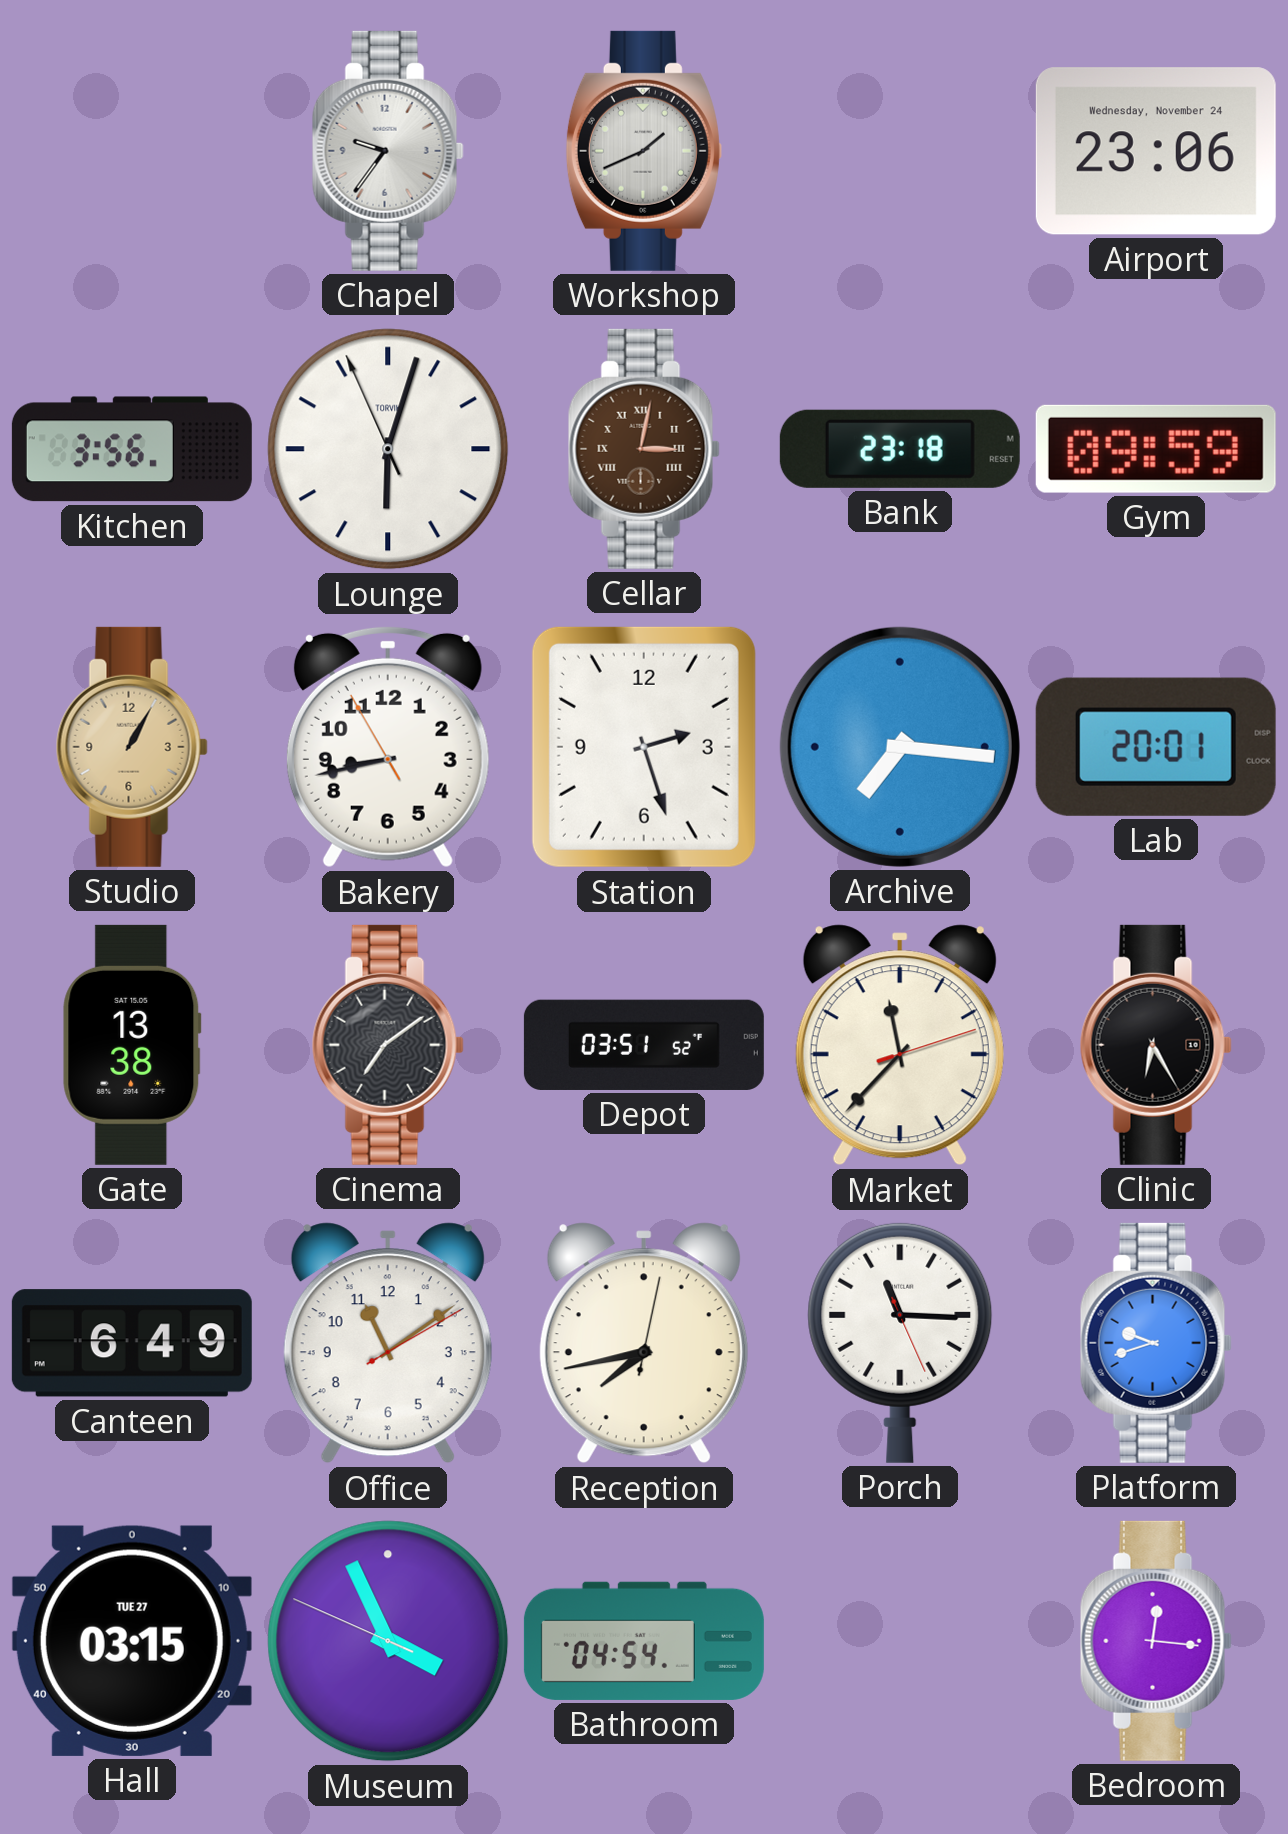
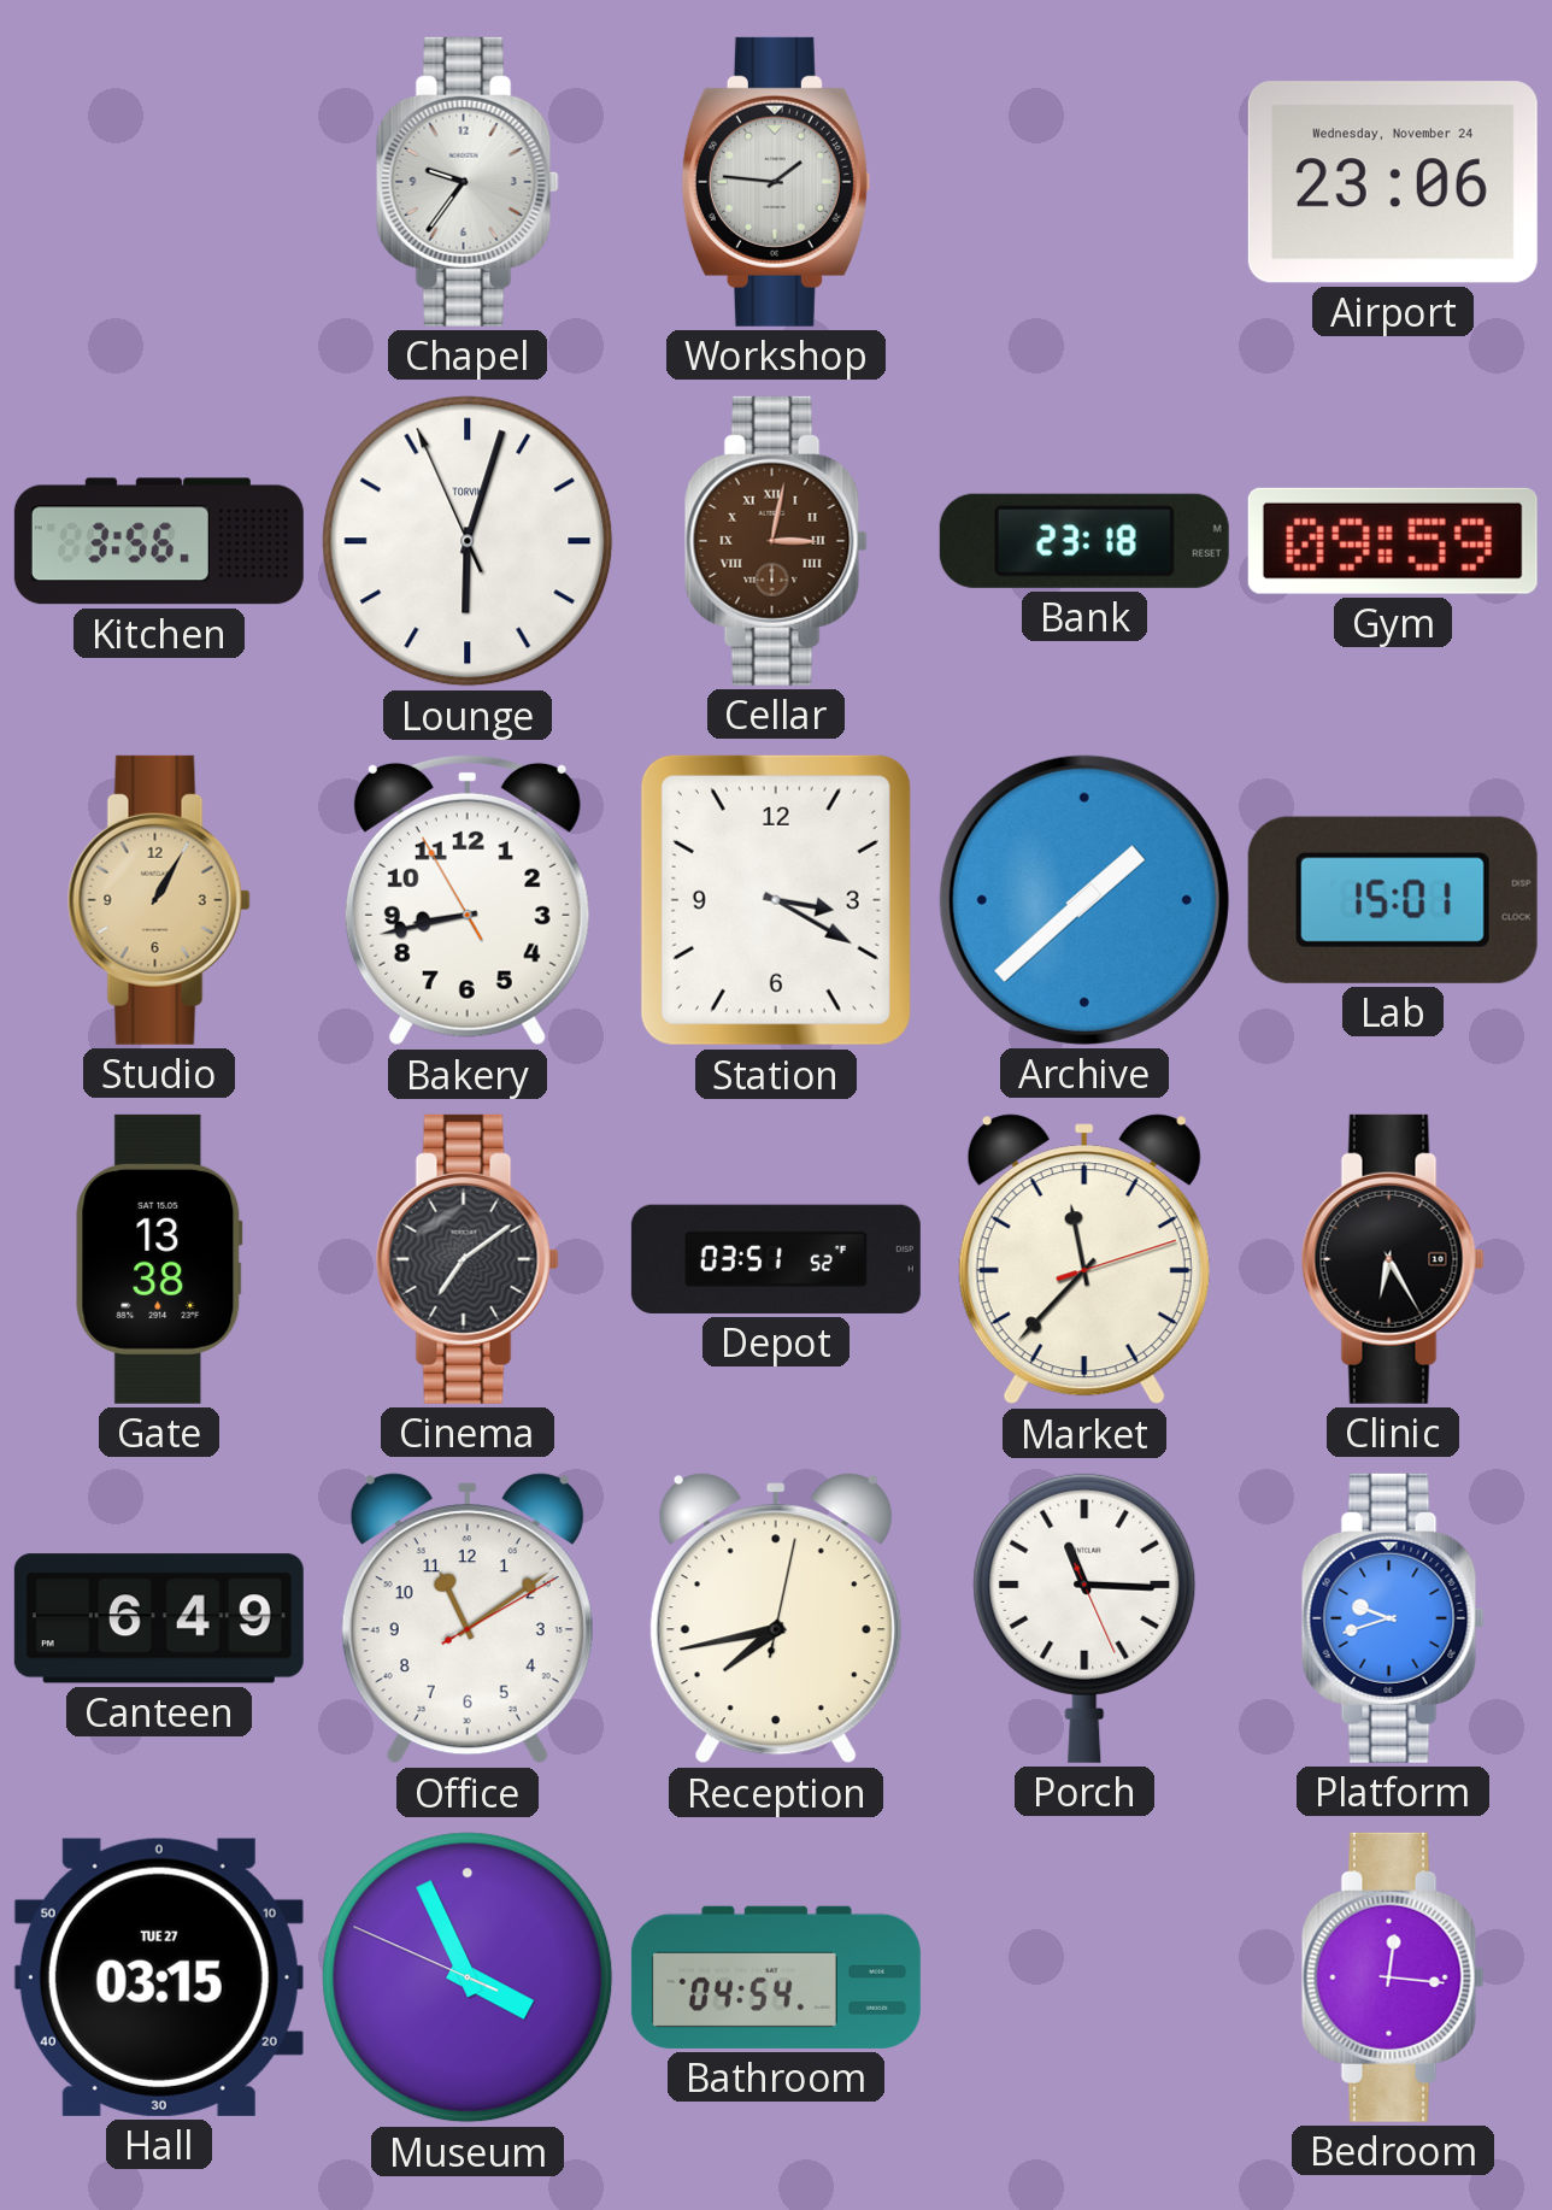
Workshop: 1:41 -> 1:46 (776, 182)
Station: 2:27 -> 3:20 (776, 900)
Archive: 7:16 -> 1:38 (1084, 900)
Lab: 20:01 -> 15:01 (1393, 900)
